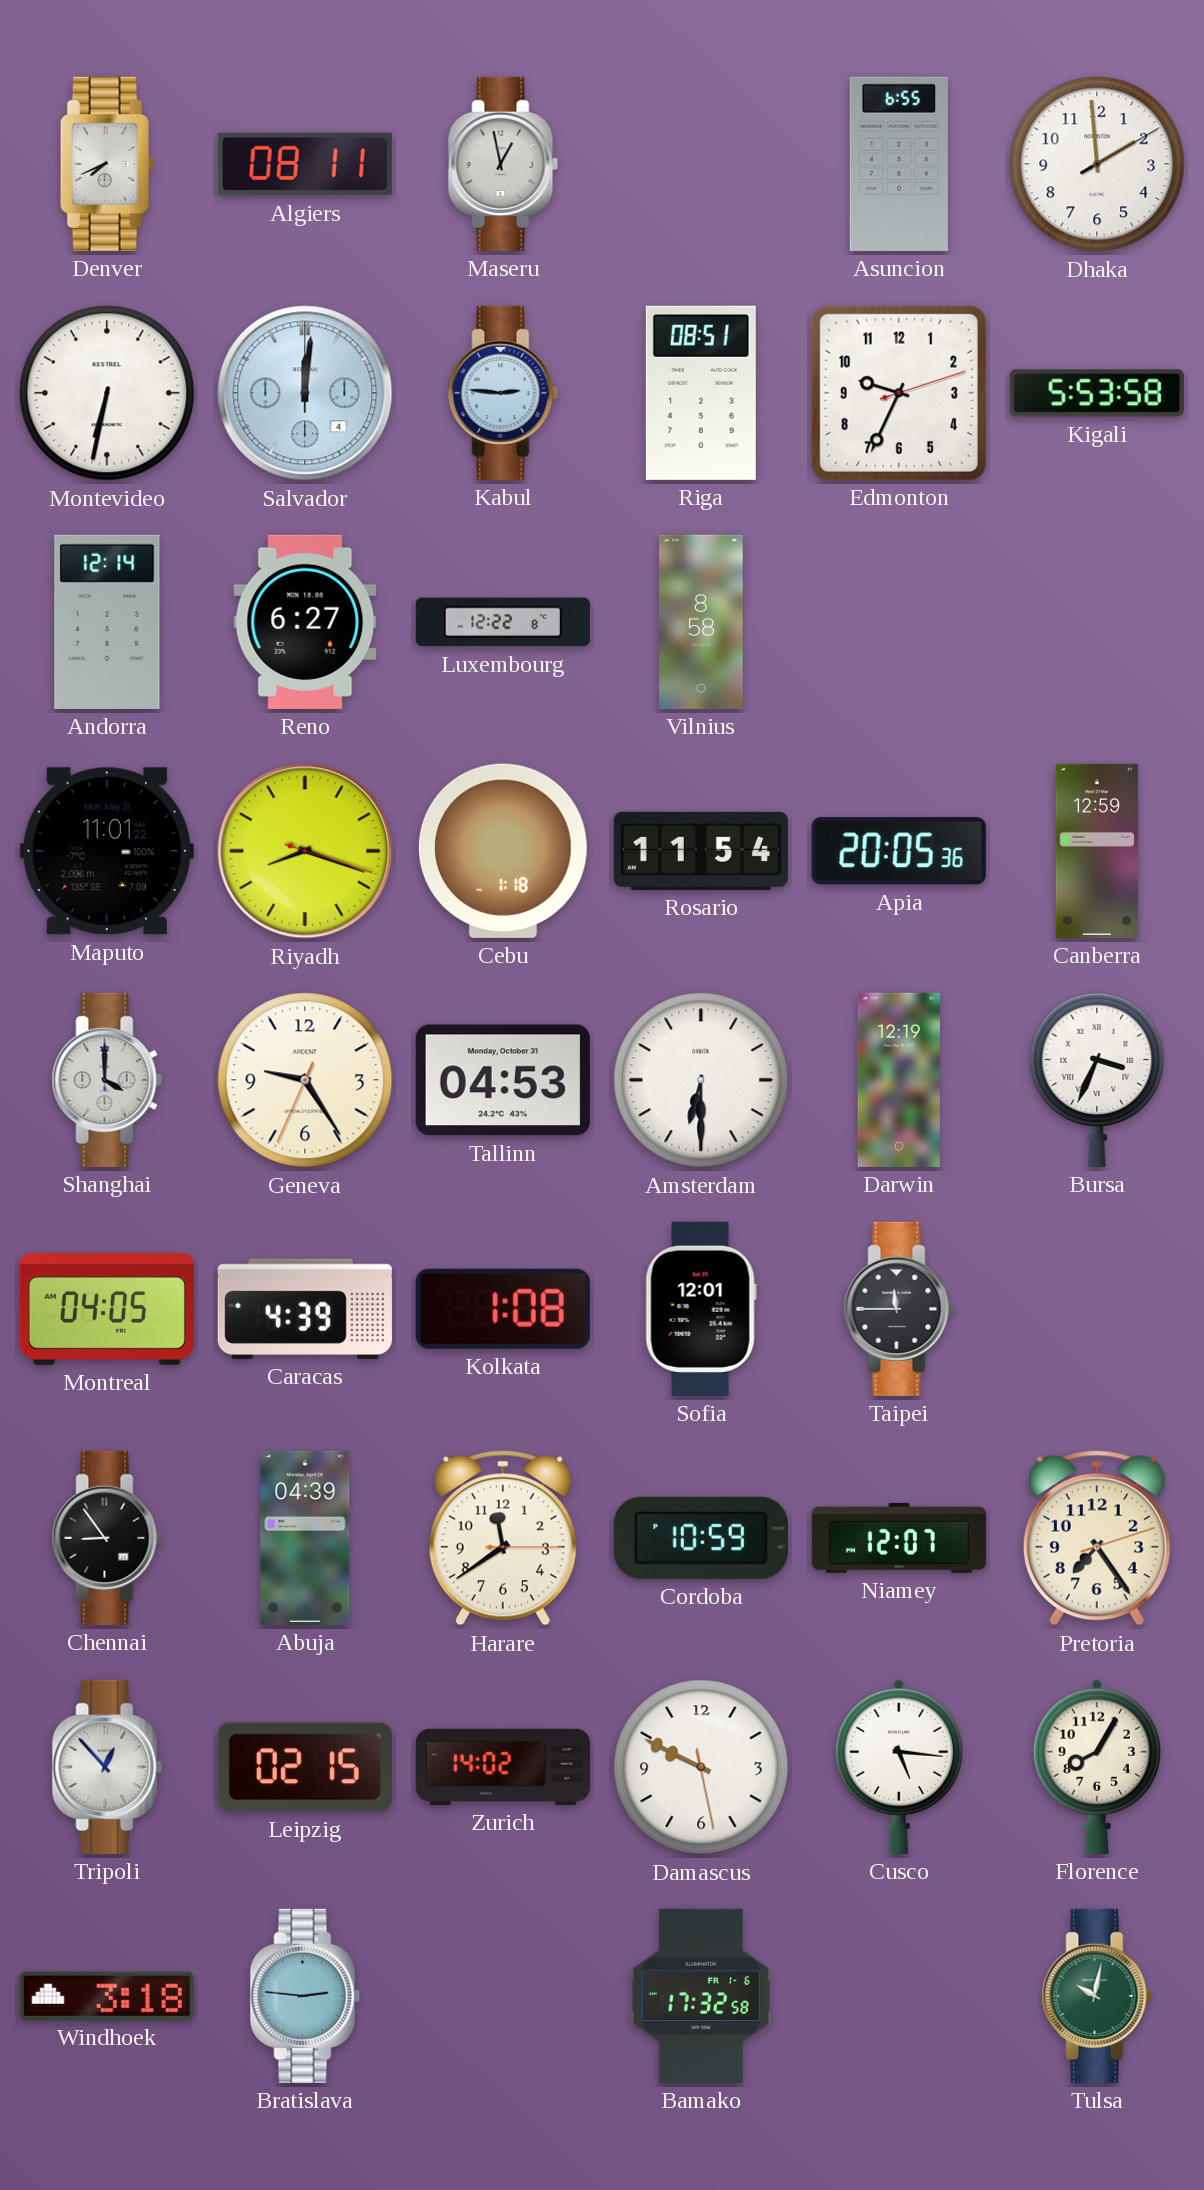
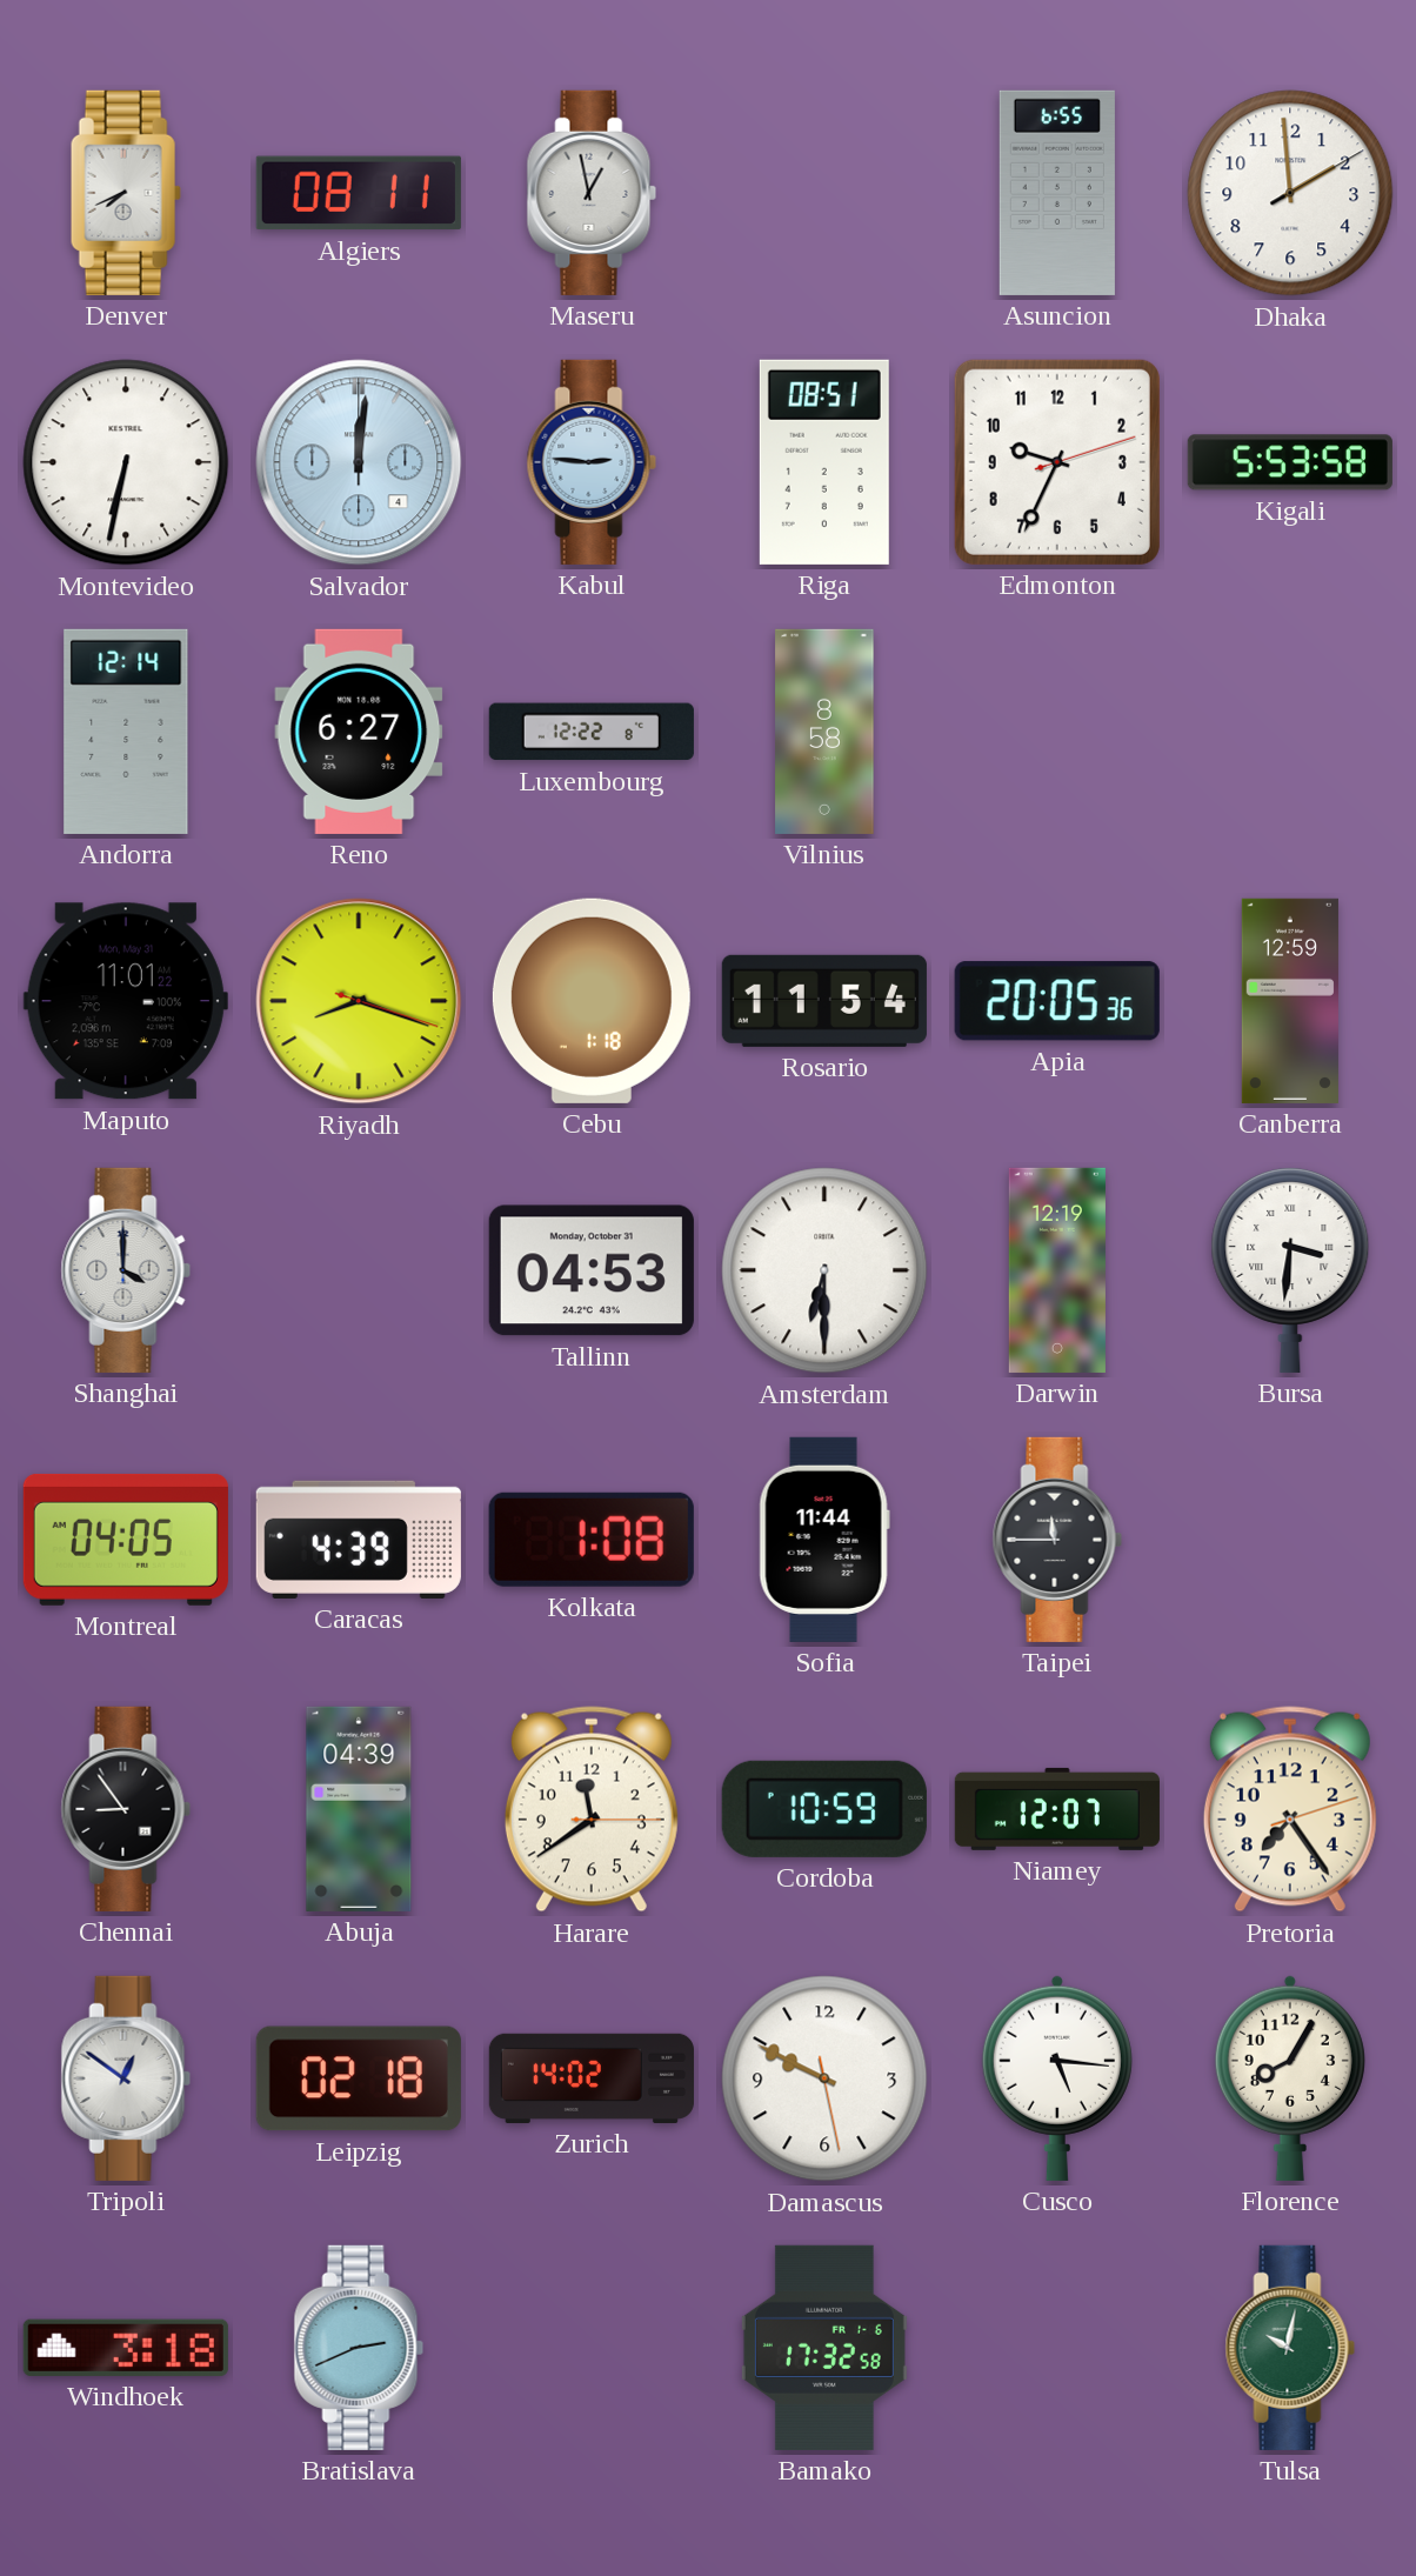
Geneva: 9:24 -> none (305, 1080)
Bursa: 3:34 -> 3:31 (1290, 1269)
Sofia: 12:01 -> 11:44 (824, 1540)
Tripoli: 12:53 -> 12:51 (126, 2078)
Leipzig: 02:15 -> 02:18 (359, 2078)
Bratislava: 2:46 -> 2:41 (359, 2348)
